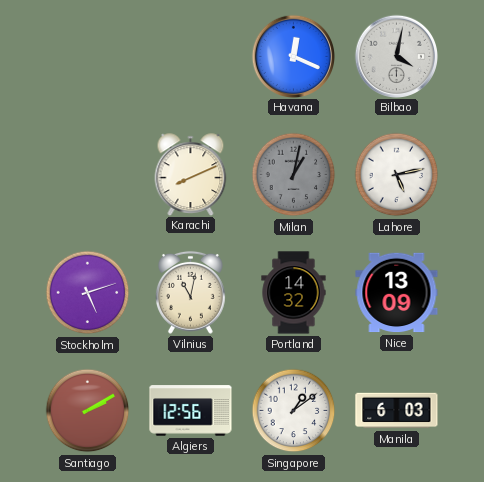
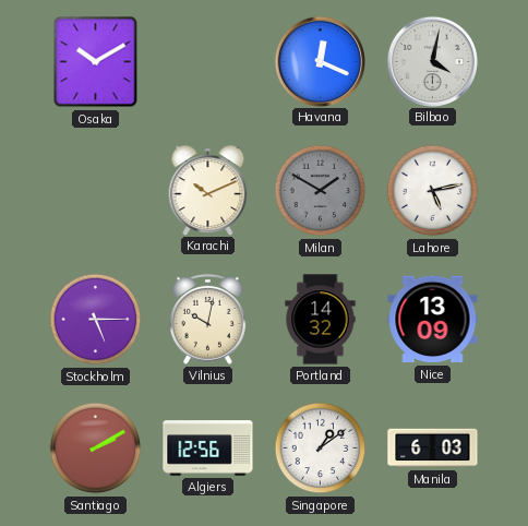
Osaka: none -> 10:10 (96, 62)
Karachi: 8:11 -> 10:11 (208, 190)
Milan: 1:02 -> 1:50 (321, 191)
Stockholm: 5:12 -> 5:15 (96, 320)
Vilnius: 11:02 -> 10:02 (208, 319)
